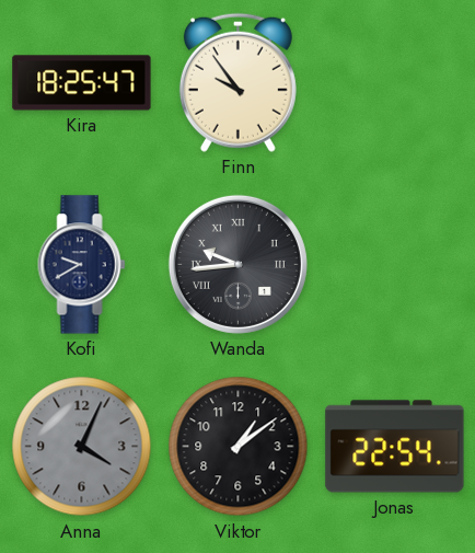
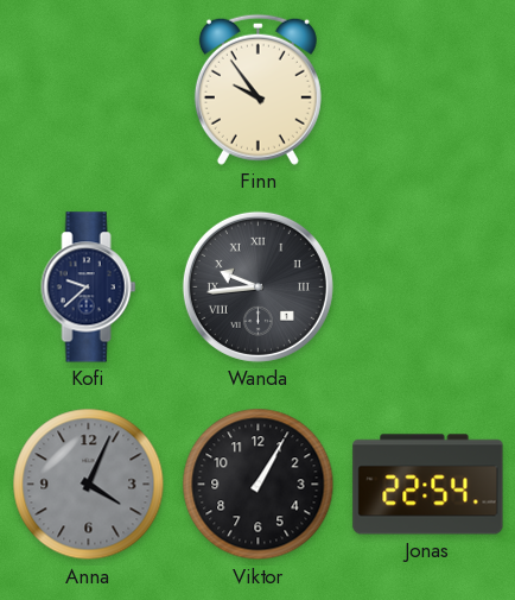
Kira: 18:25 -> none (82, 83)
Kofi: 9:40 -> 9:38 (89, 288)
Viktor: 1:09 -> 1:05 (259, 485)
